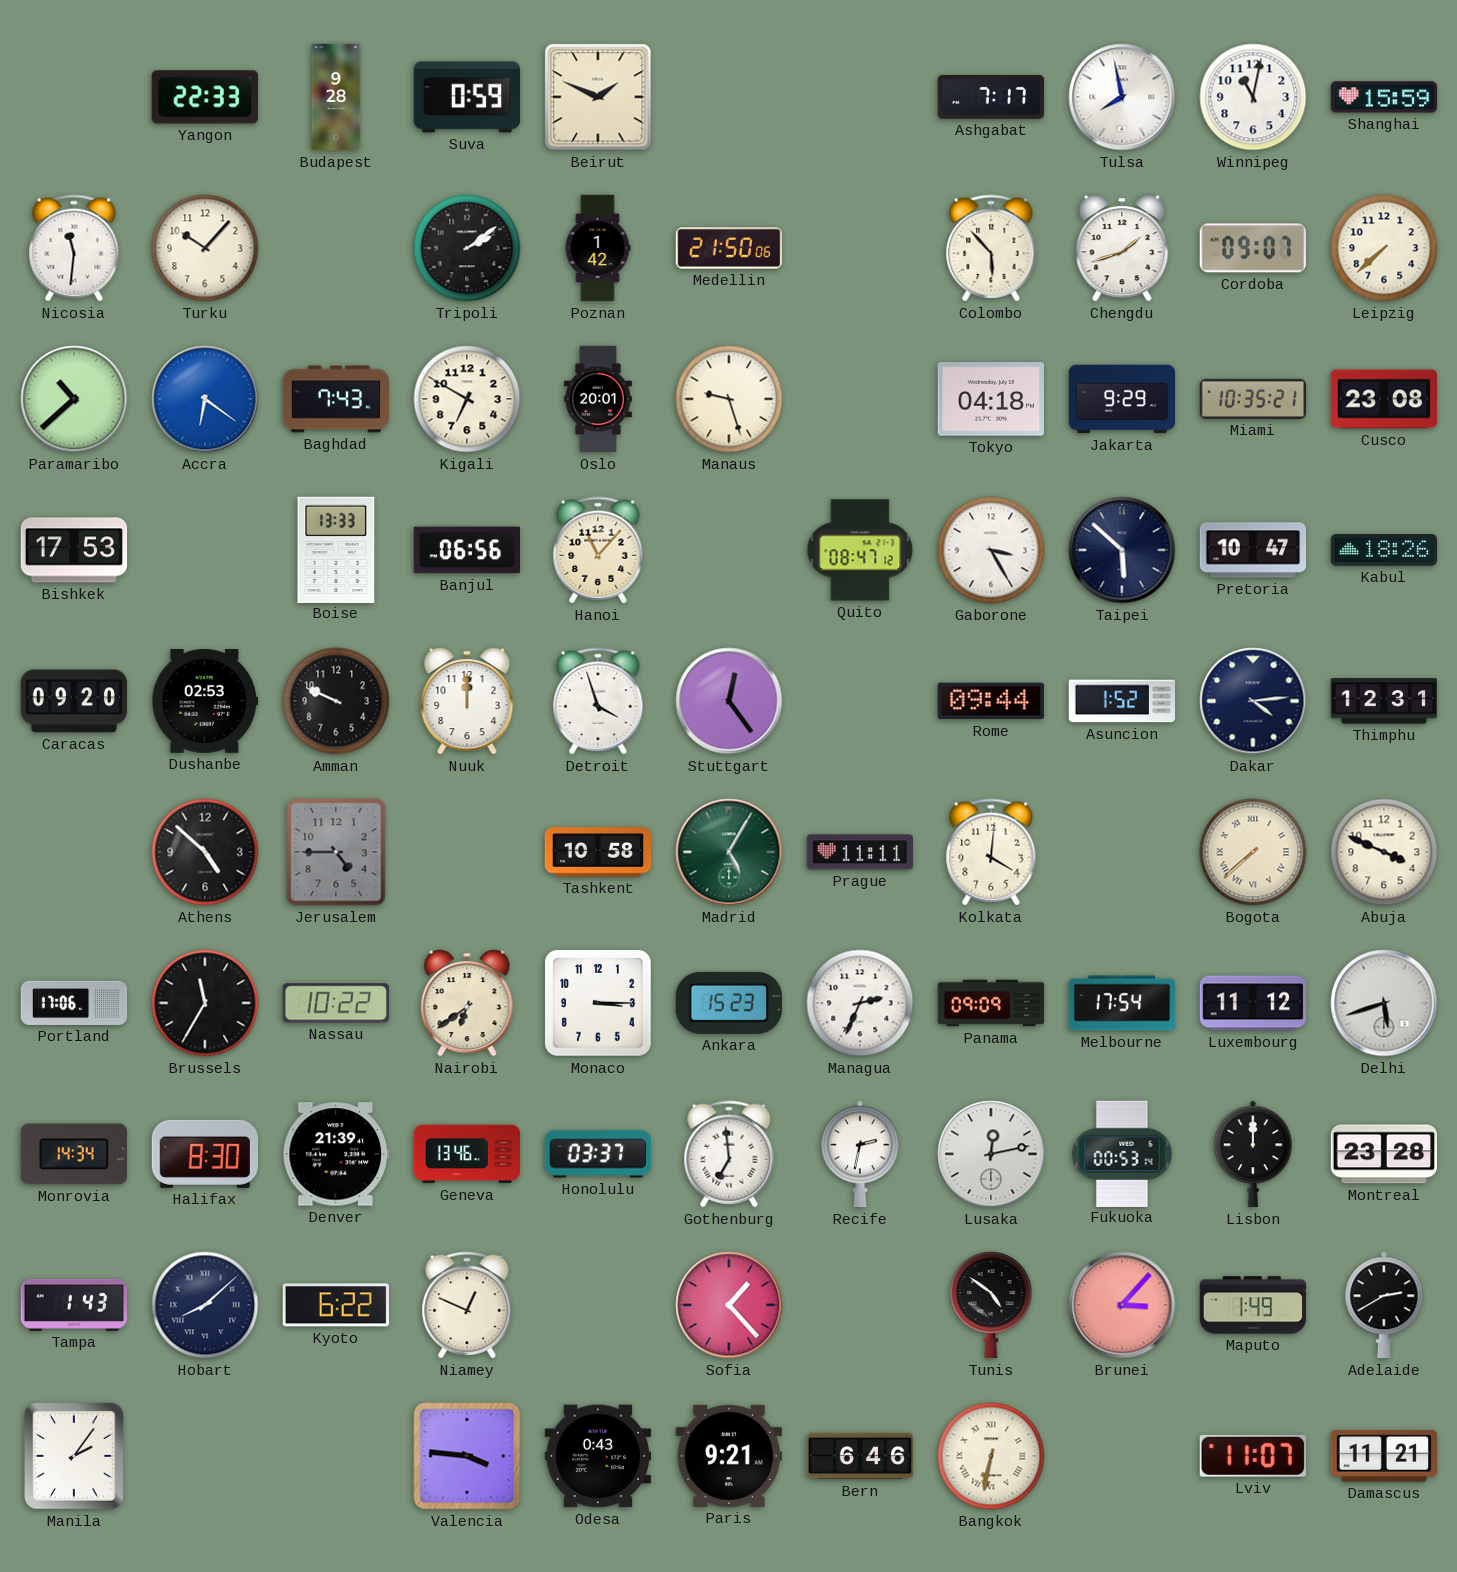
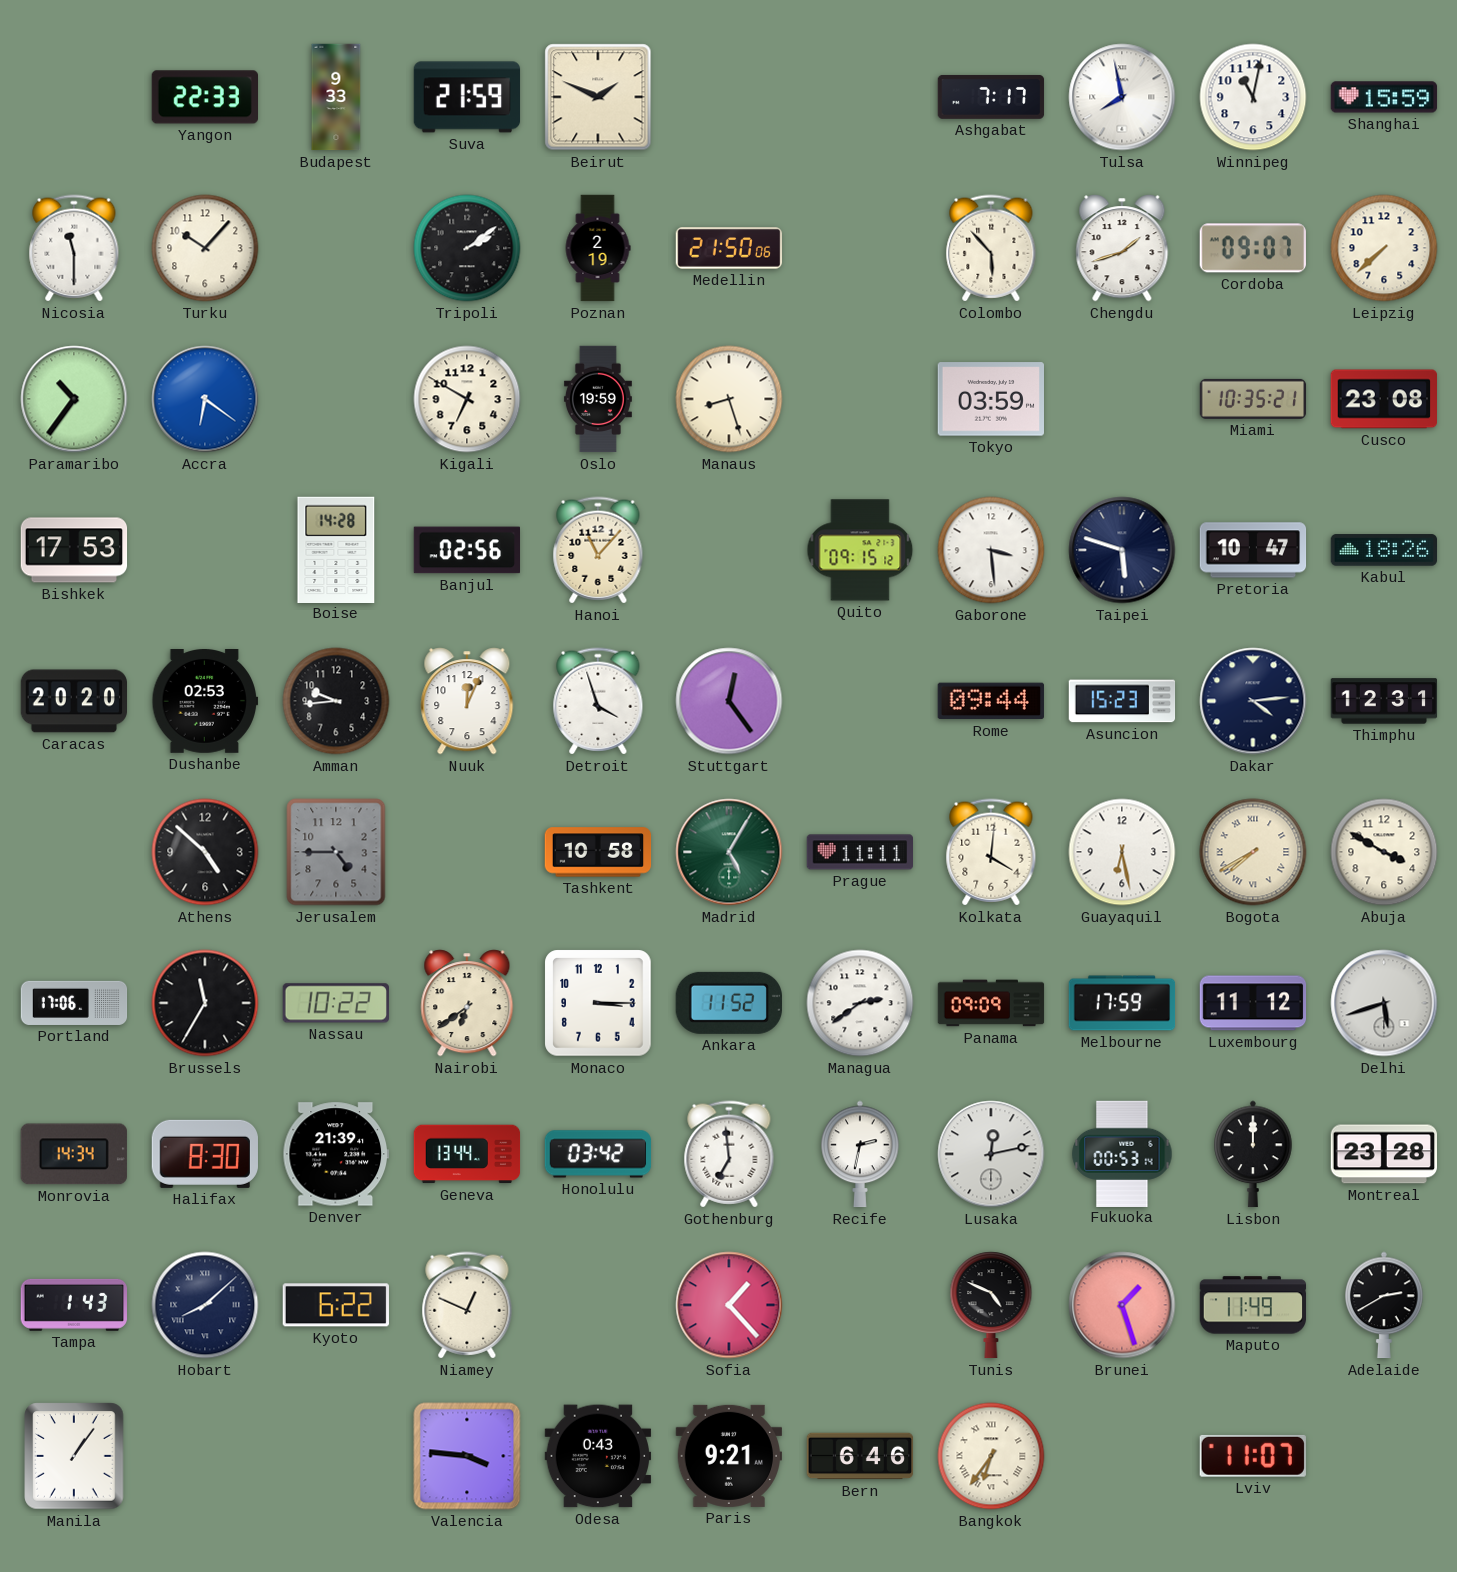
Budapest: 9:28 -> 9:33 (336, 97)
Suva: 0:59 -> 21:59 (467, 97)
Nicosia: 11:31 -> 11:30 (74, 248)
Poznan: 1:42 -> 2:19 (598, 248)
Paramaribo: 10:38 -> 10:36 (74, 399)
Baghdad: 7:43 -> none (336, 399)
Oslo: 20:01 -> 19:59 (598, 399)
Manaus: 9:27 -> 8:27 (729, 399)
Tokyo: 04:18 -> 03:59 (990, 399)
Jakarta: 9:29 -> none (1122, 399)
Boise: 13:33 -> 14:28 (336, 549)
Banjul: 06:56 -> 02:56 (467, 550)
Quito: 08:47 -> 09:15 (860, 550)
Gaborone: 3:25 -> 3:29 (991, 550)
Taipei: 5:52 -> 5:48 (1122, 550)
Caracas: 09:20 -> 20:20 (74, 701)
Amman: 9:49 -> 9:44 (336, 701)
Nuuk: 12:00 -> 12:04 (467, 701)
Asuncion: 1:52 -> 15:23 (1122, 701)
Guayaquil: none -> 6:28 (1122, 852)
Bogota: 7:38 -> 7:40 (1253, 852)
Abuja: 3:49 -> 3:50 (1384, 852)
Ankara: 15:23 -> 11:52 (729, 1003)
Managua: 2:34 -> 2:39 (860, 1003)
Melbourne: 17:54 -> 17:59 (1122, 1003)
Geneva: 13:46 -> 13:44 (467, 1154)
Honolulu: 03:37 -> 03:42 (598, 1154)
Tunis: 4:51 -> 4:49 (991, 1305)
Brunei: 3:07 -> 1:27 (1122, 1305)
Maputo: 1:49 -> 11:49 (1253, 1305)
Manila: 2:06 -> 1:06 (74, 1456)
Bangkok: 6:32 -> 6:36 (991, 1456)
Damascus: 11:21 -> none (1384, 1456)
